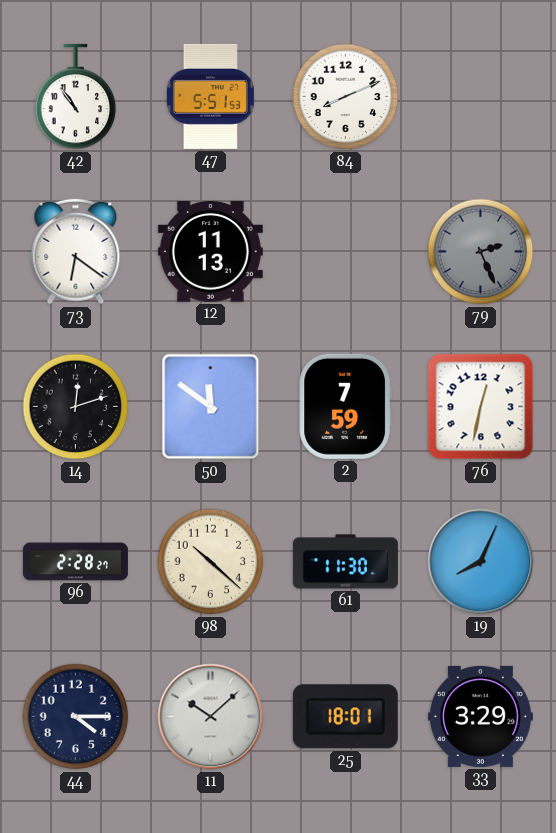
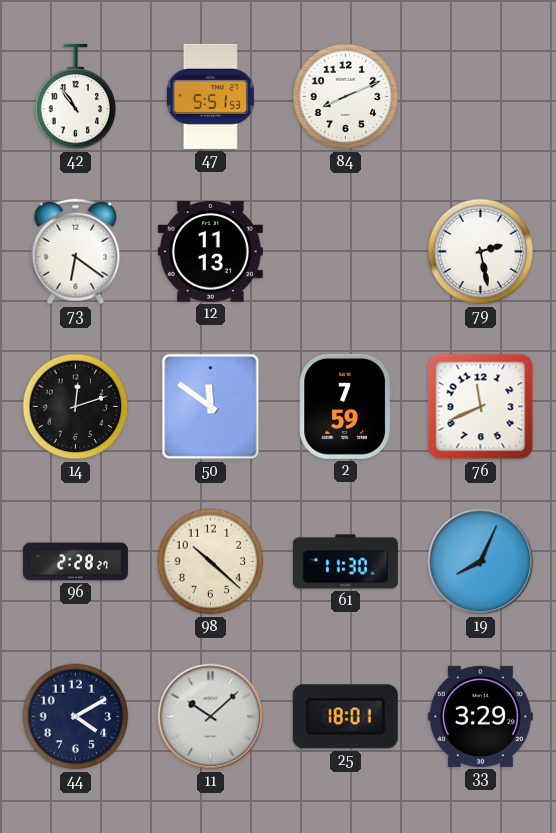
79: 2:26 -> 2:28 (481, 252)
79 dial: grey -> white (481, 252)
76: 12:32 -> 11:41 (481, 407)
44: 4:15 -> 4:10 (76, 717)
